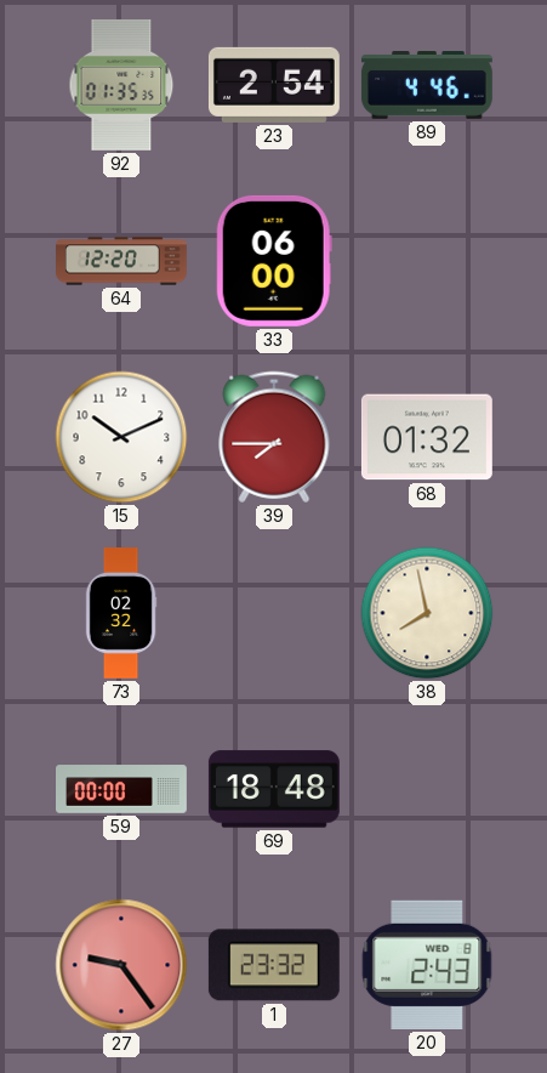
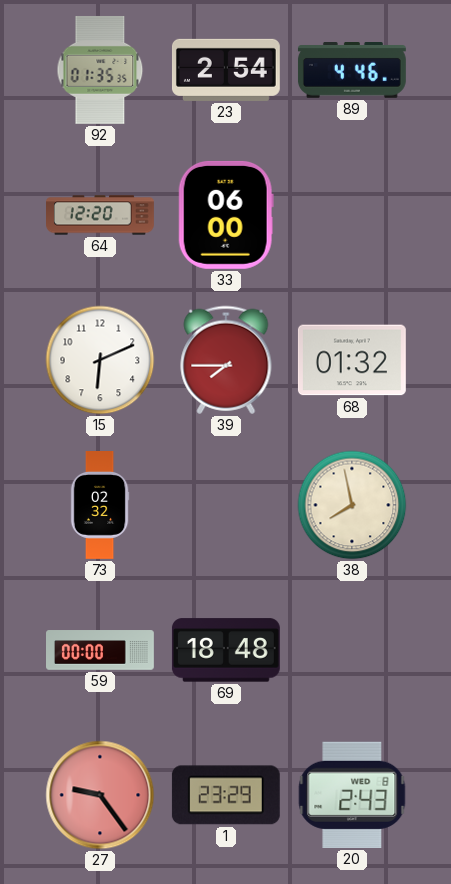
15: 10:11 -> 6:11 (100, 360)
1: 23:32 -> 23:29 (226, 795)
